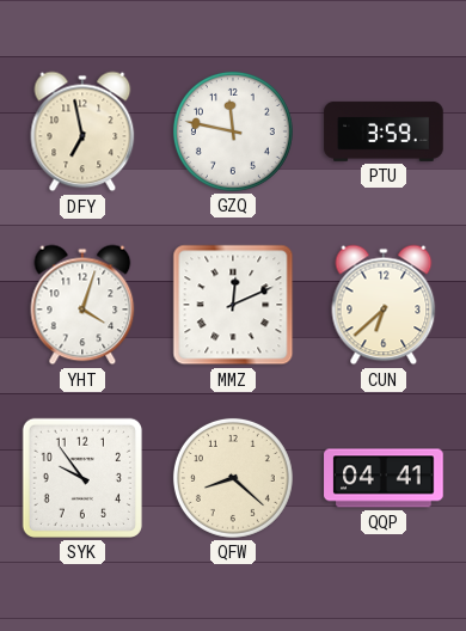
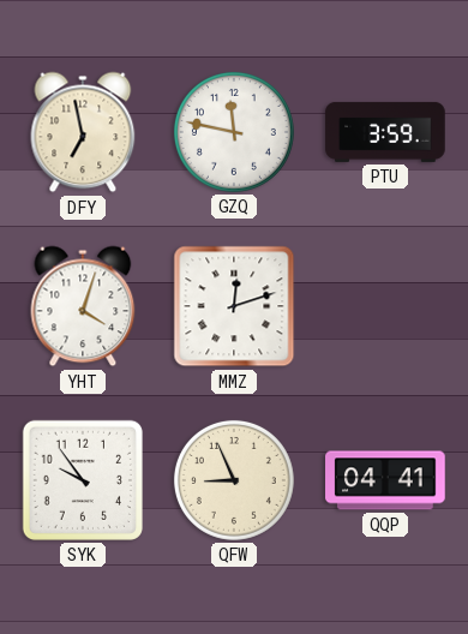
MMZ: 12:11 -> 12:12 (234, 306)
CUN: 6:38 -> none (384, 305)
QFW: 8:22 -> 8:56 (234, 480)
